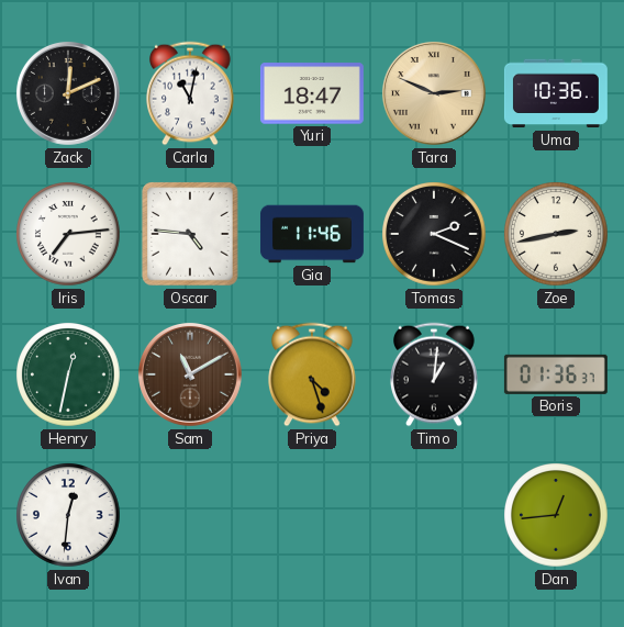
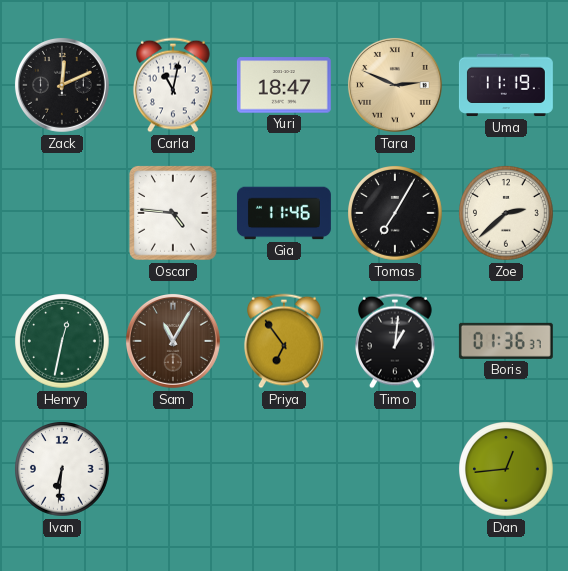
Uma: 10:36 -> 11:19 (506, 85)
Iris: 7:14 -> none (68, 234)
Tomas: 2:19 -> 7:05 (395, 213)
Zoe: 2:43 -> 2:38 (506, 213)
Sam: 11:10 -> 11:05 (173, 341)
Priya: 4:27 -> 6:54 (285, 341)
Ivan: 12:31 -> 6:31 (62, 469)
